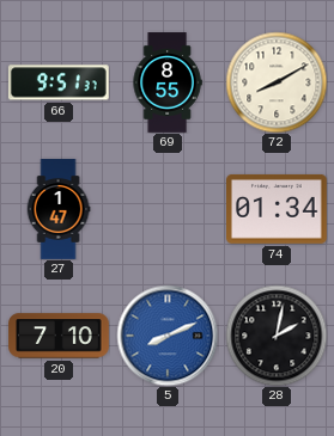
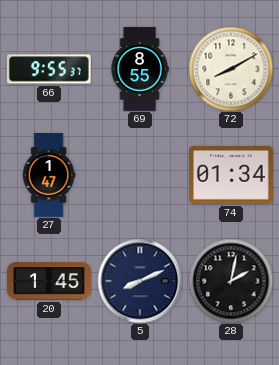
66: 9:51 -> 9:55 (49, 69)
20: 7:10 -> 1:45 (49, 281)
5 dial: blue -> navy (140, 281)
